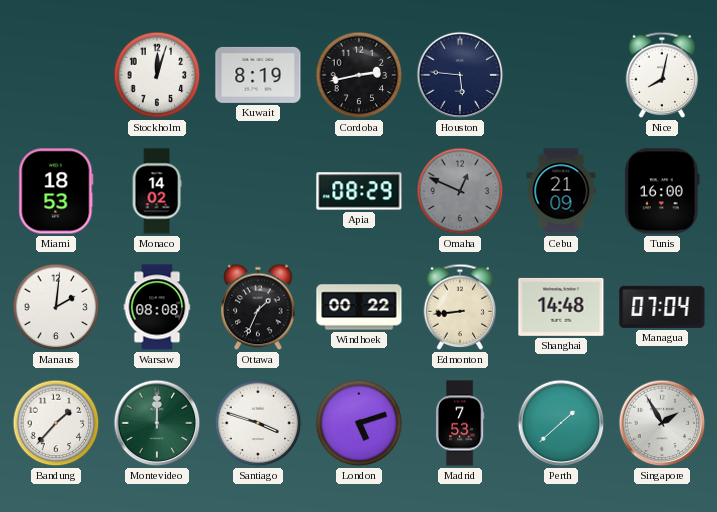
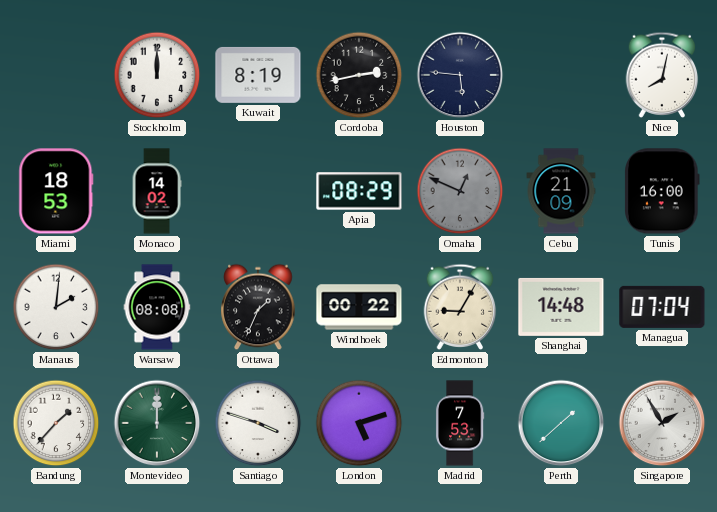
Stockholm: 12:03 -> 12:00 (157, 75)
Edmonton: 8:44 -> 9:05 (460, 307)
